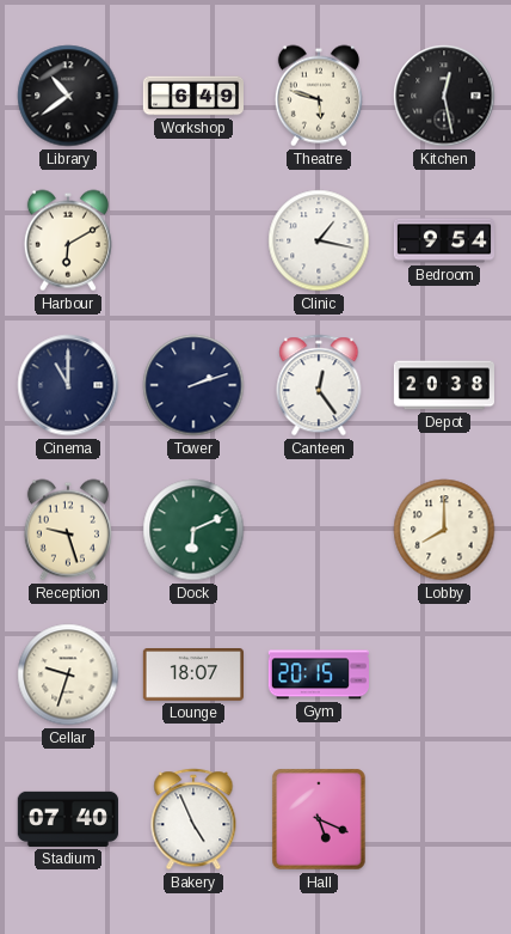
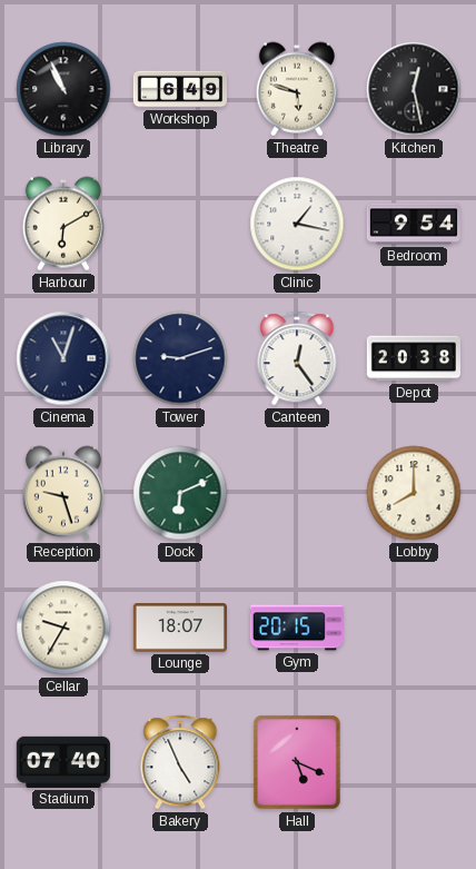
Library: 10:39 -> 10:56 (63, 89)
Cinema: 11:00 -> 11:03 (63, 358)
Tower: 2:12 -> 9:12 (180, 358)
Cellar: 9:33 -> 9:35 (63, 628)
